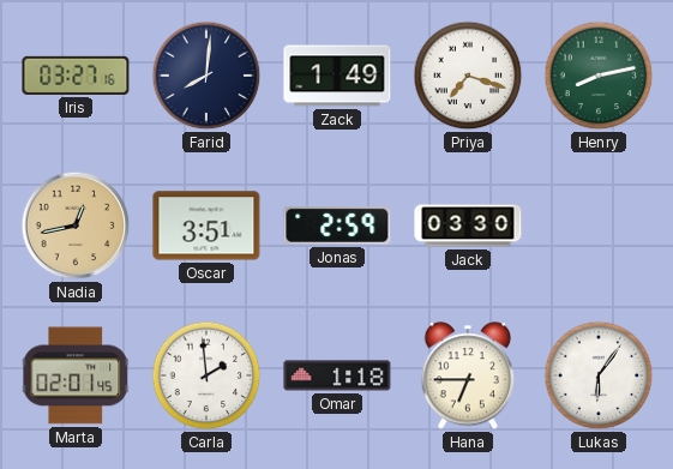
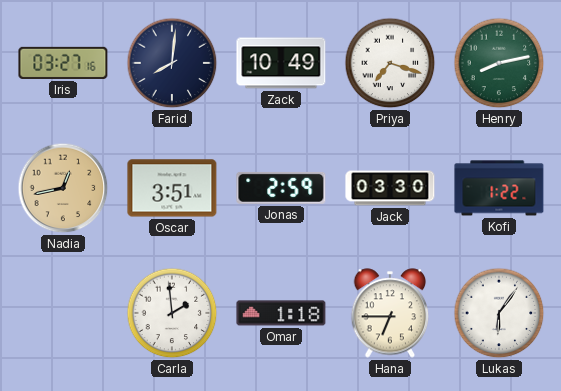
Zack: 1:49 -> 10:49 (281, 63)
Kofi: none -> 1:22 (499, 188)
Marta: 02:01 -> none (76, 375)
